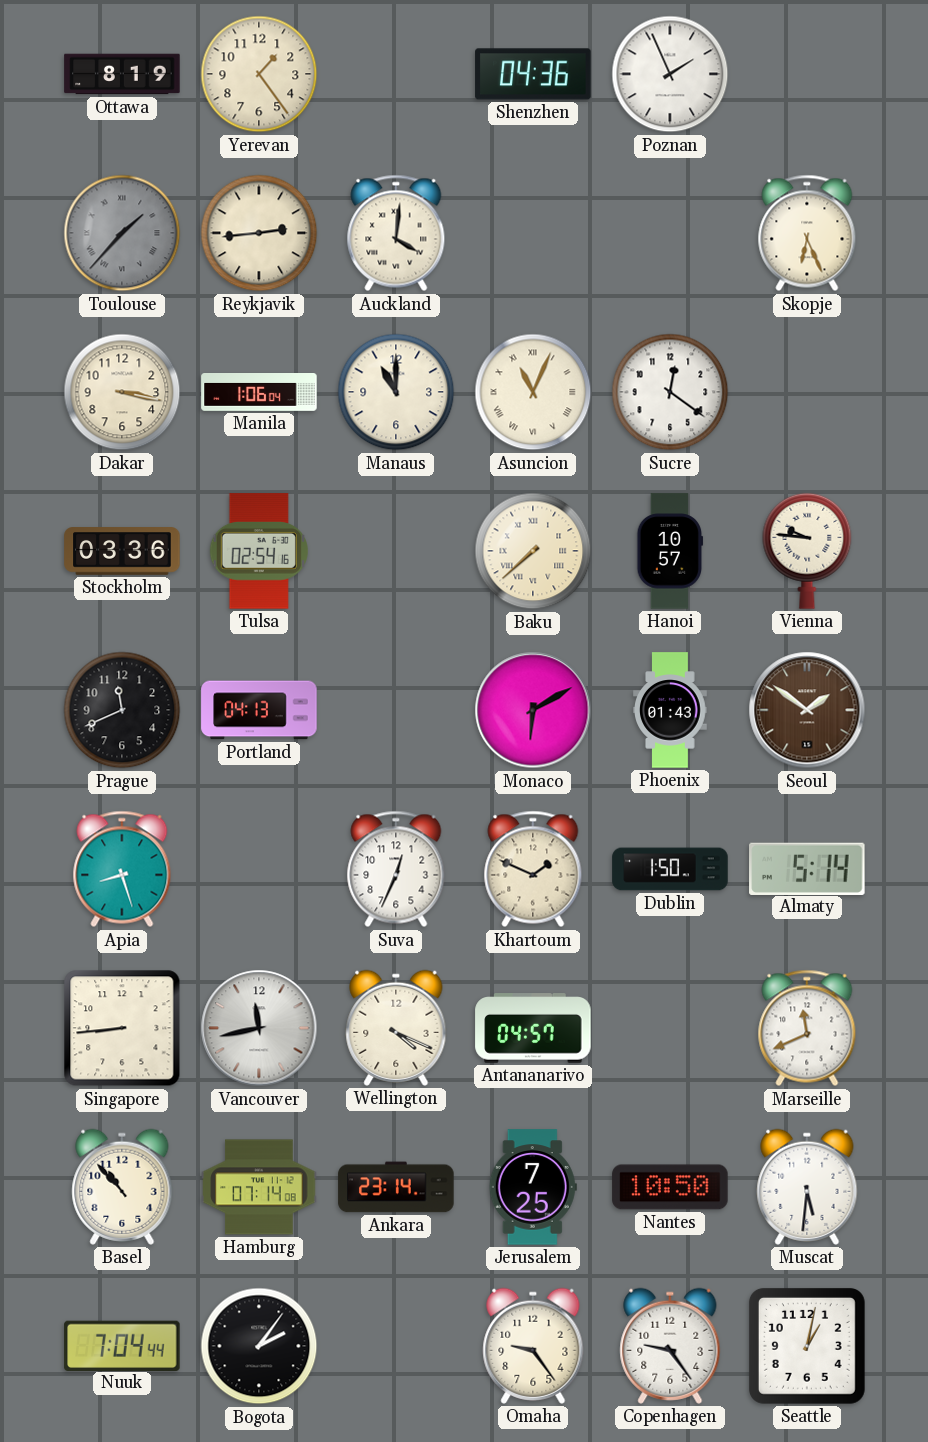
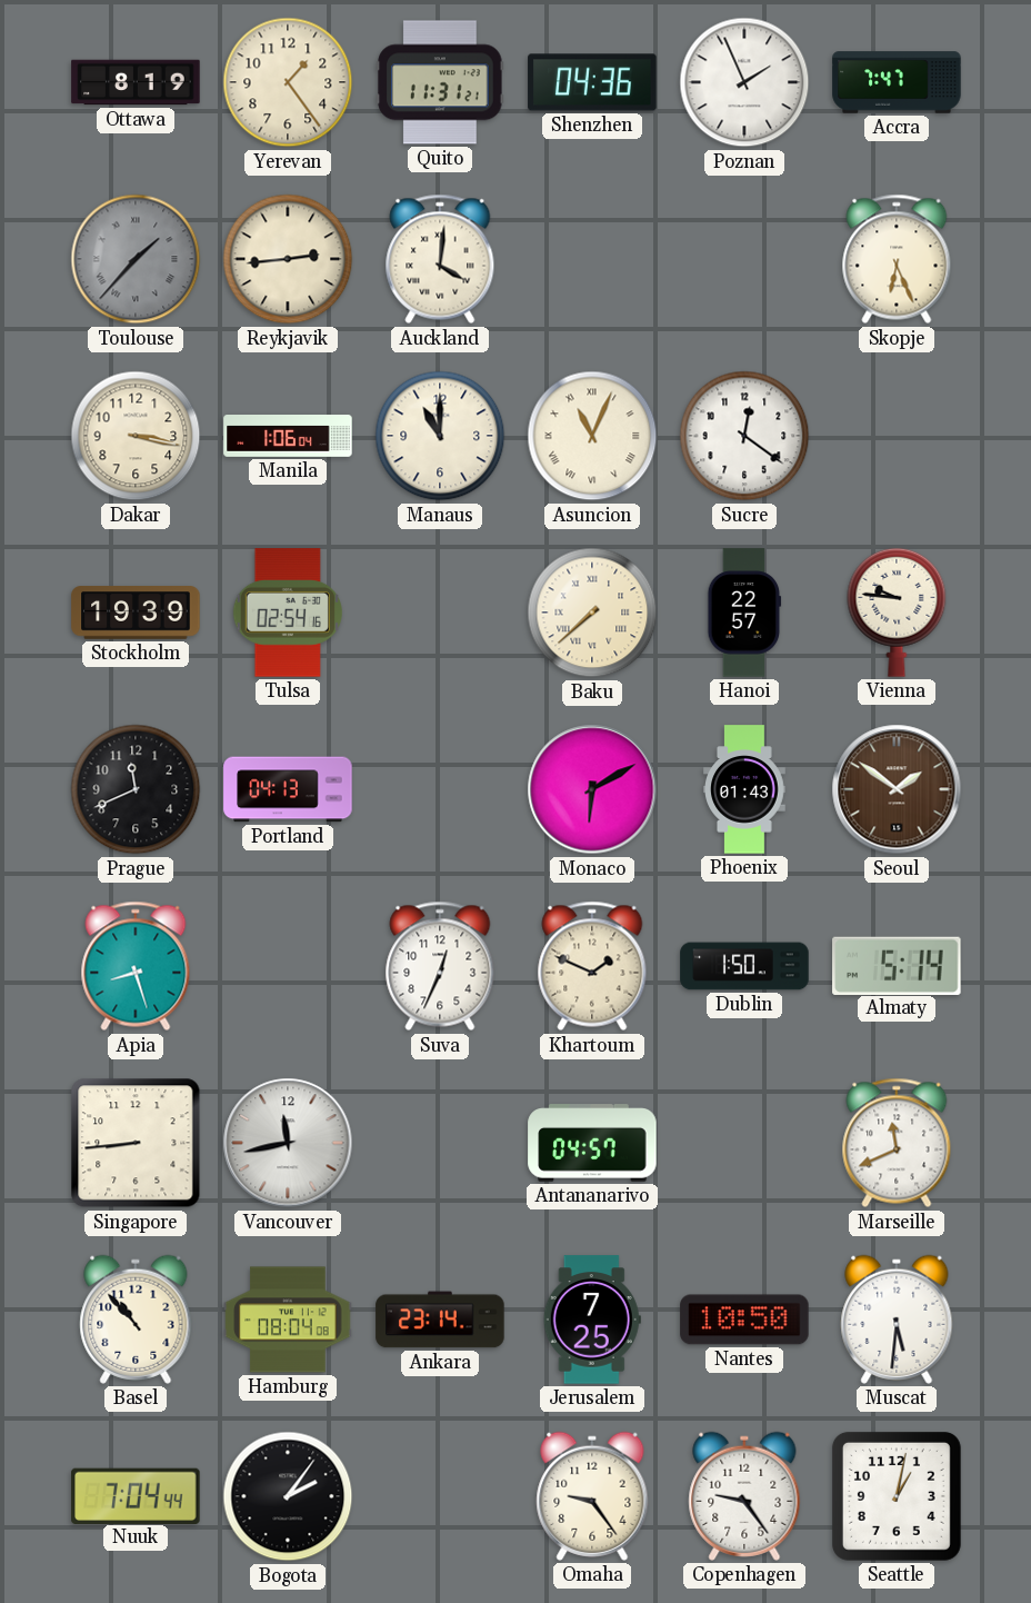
Quito: none -> 11:31 (440, 82)
Accra: none -> 7:47 (897, 82)
Stockholm: 03:36 -> 19:39 (136, 613)
Hanoi: 10:57 -> 22:57 (744, 613)
Wellington: 4:19 -> none (396, 1028)
Hamburg: 07:14 -> 08:04 (288, 1320)
